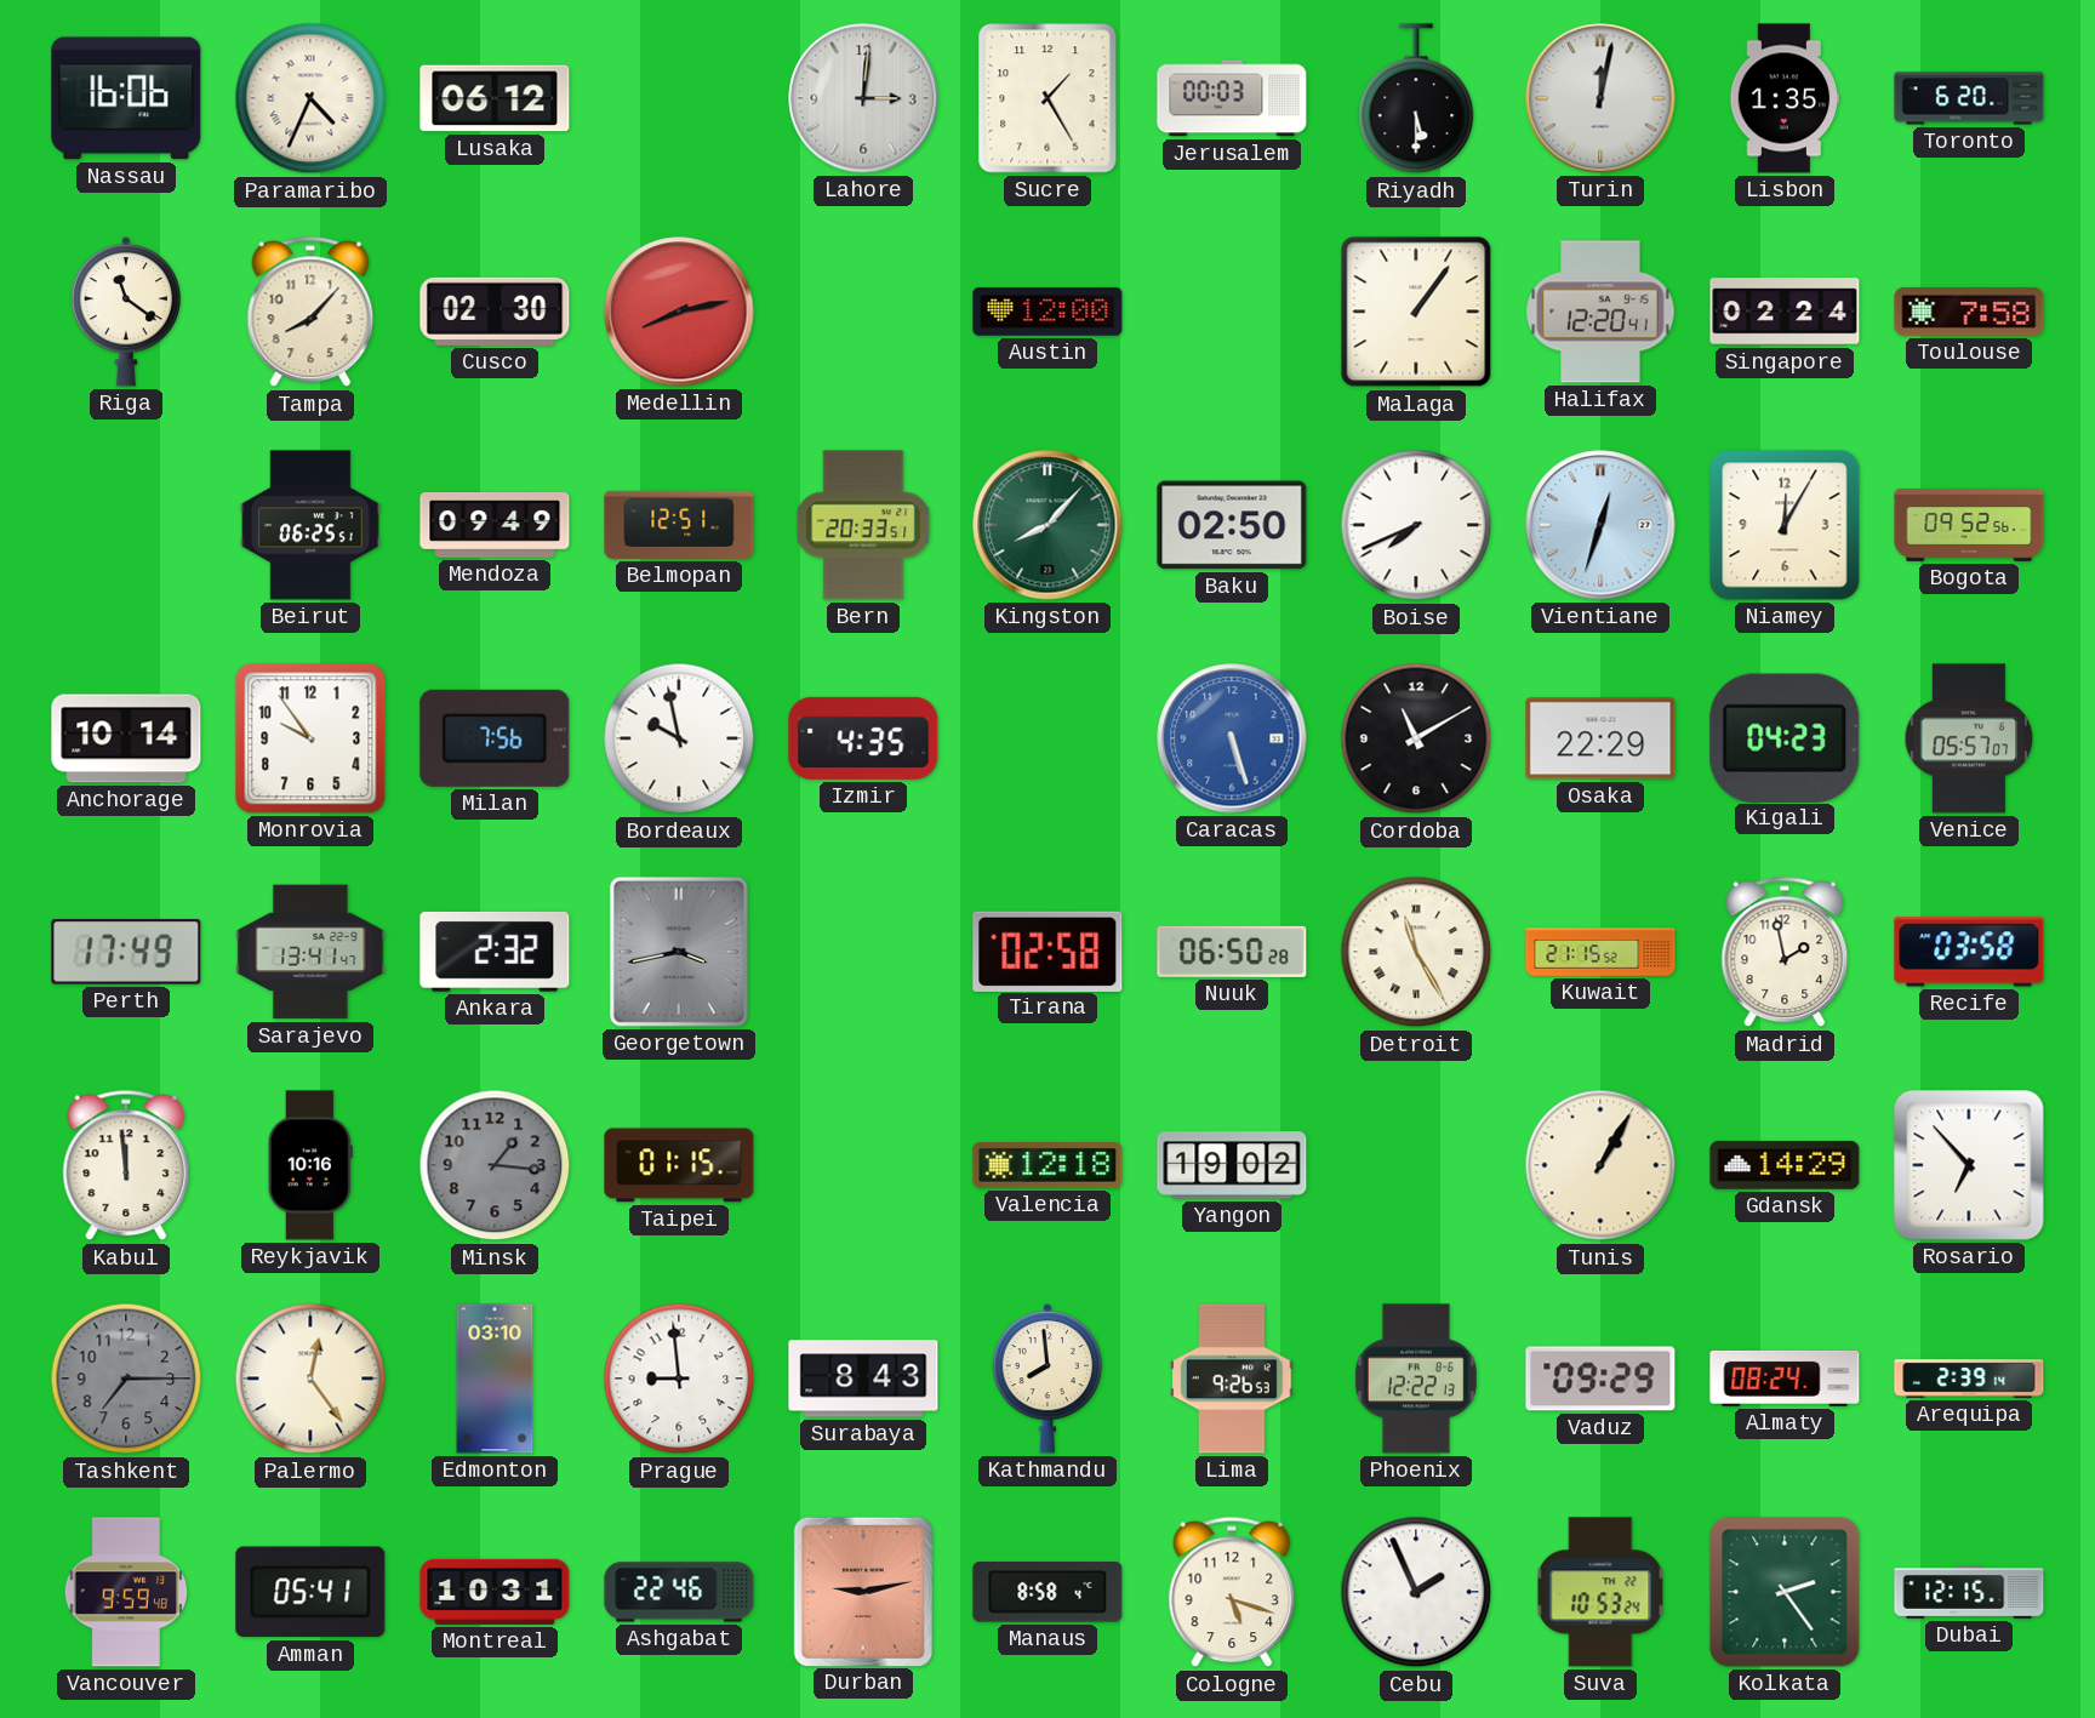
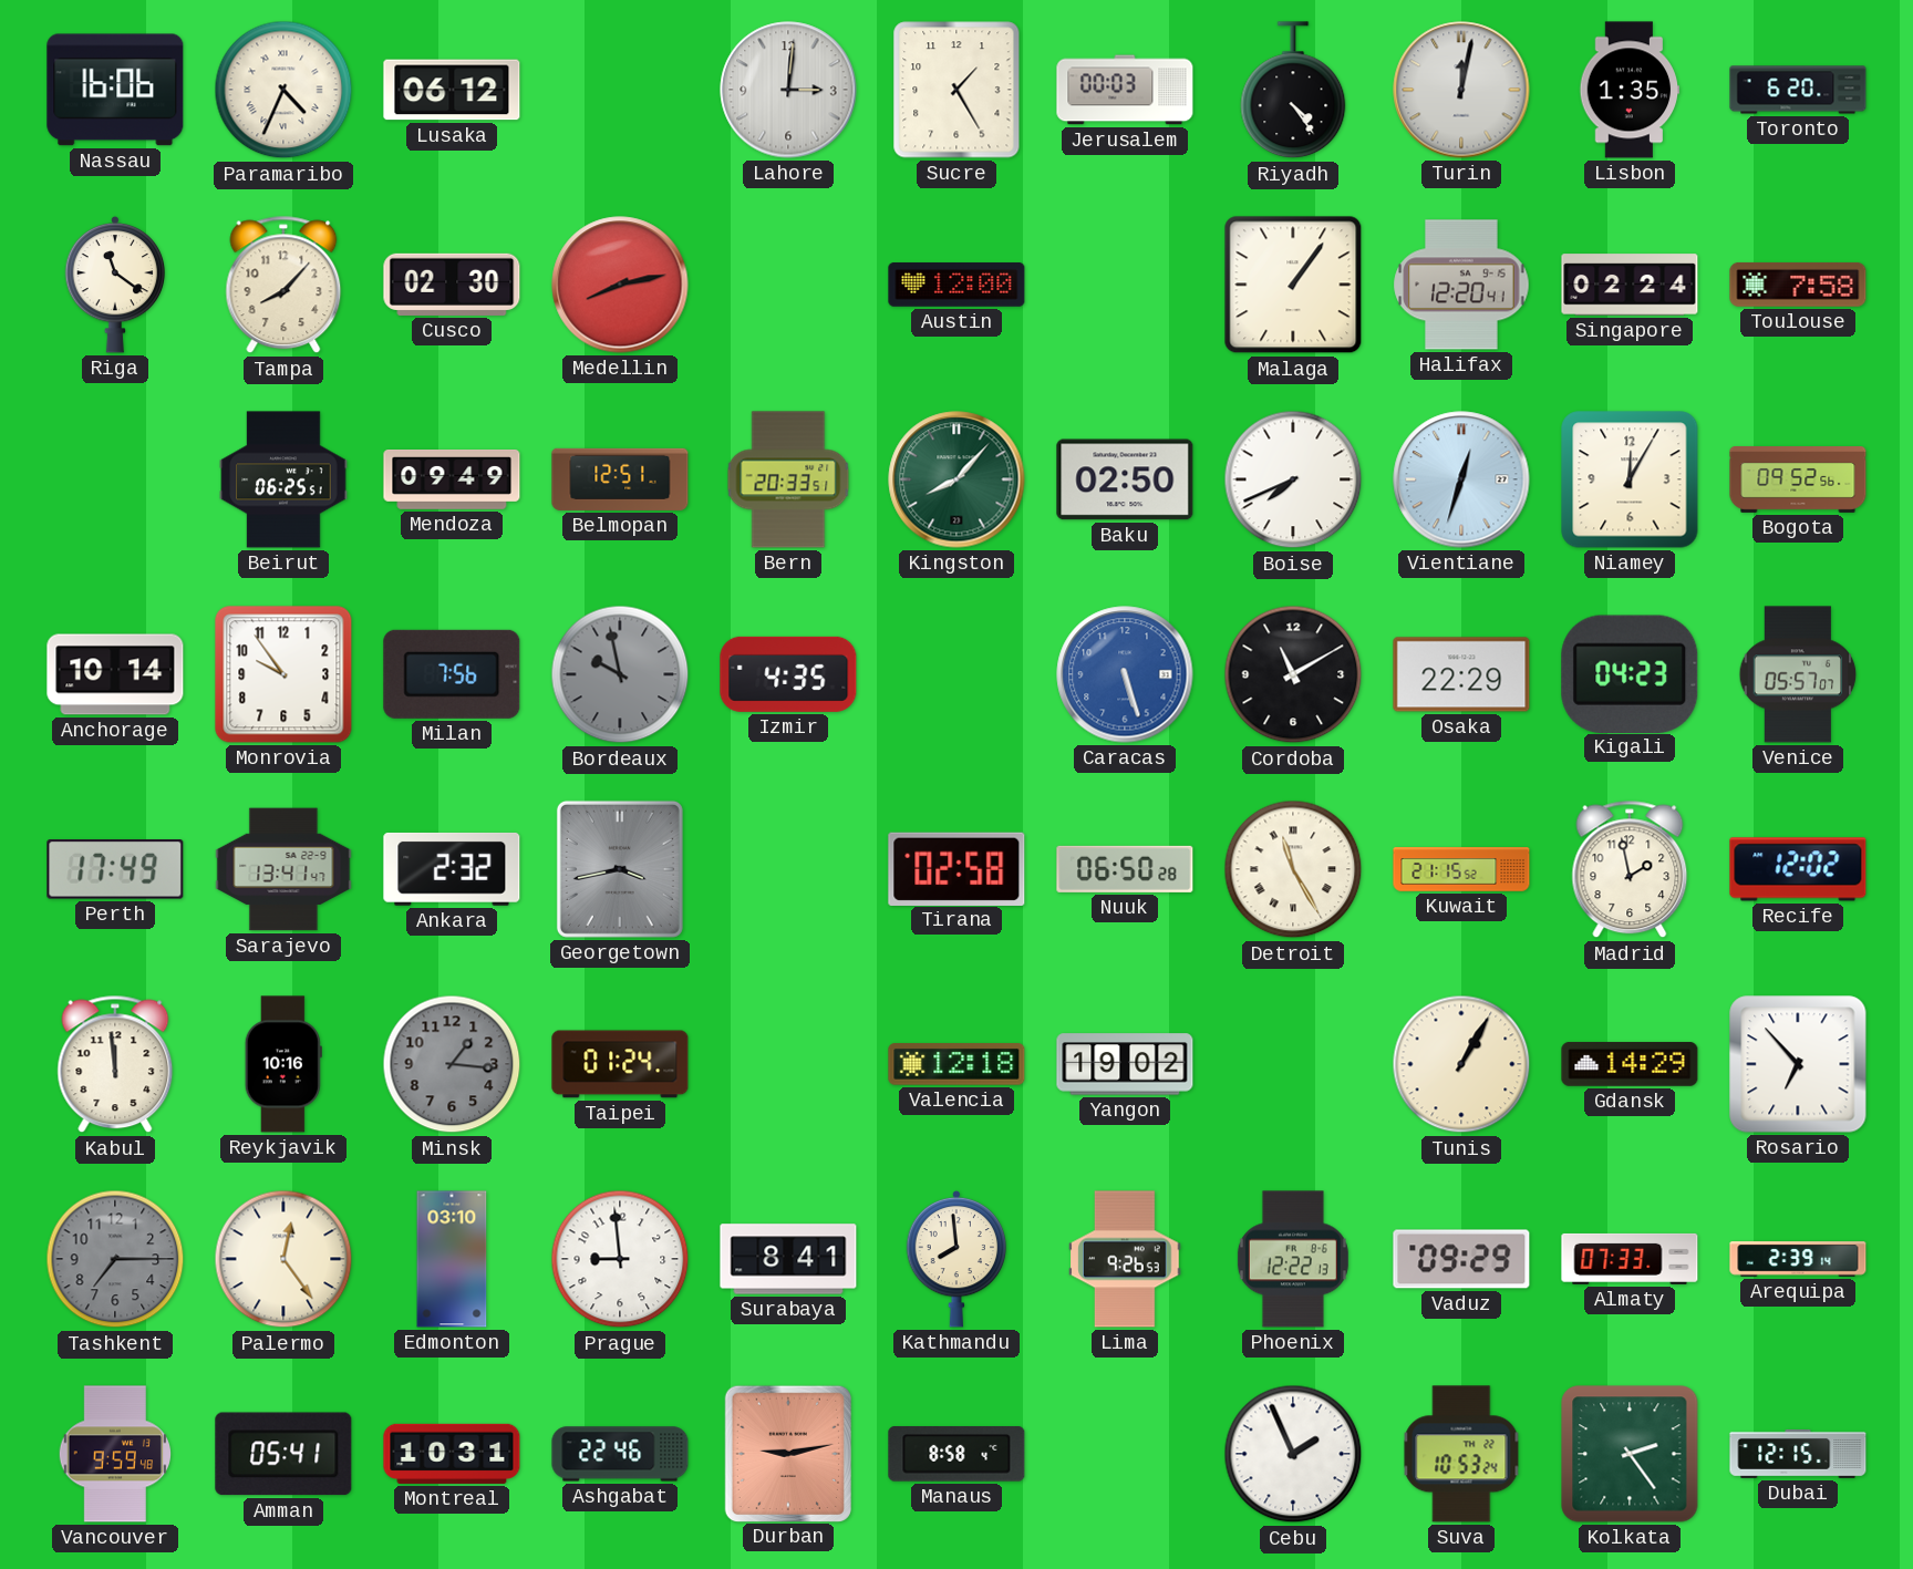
Riyadh: 5:30 -> 4:24 (1293, 91)
Bordeaux dial: white -> grey (620, 674)
Recife: 03:58 -> 12:02 (1798, 869)
Taipei: 01:15 -> 01:24 (620, 1064)
Surabaya: 8:43 -> 8:41 (788, 1259)
Almaty: 08:24 -> 07:33 (1630, 1259)
Cologne: 5:18 -> none (1232, 1592)
